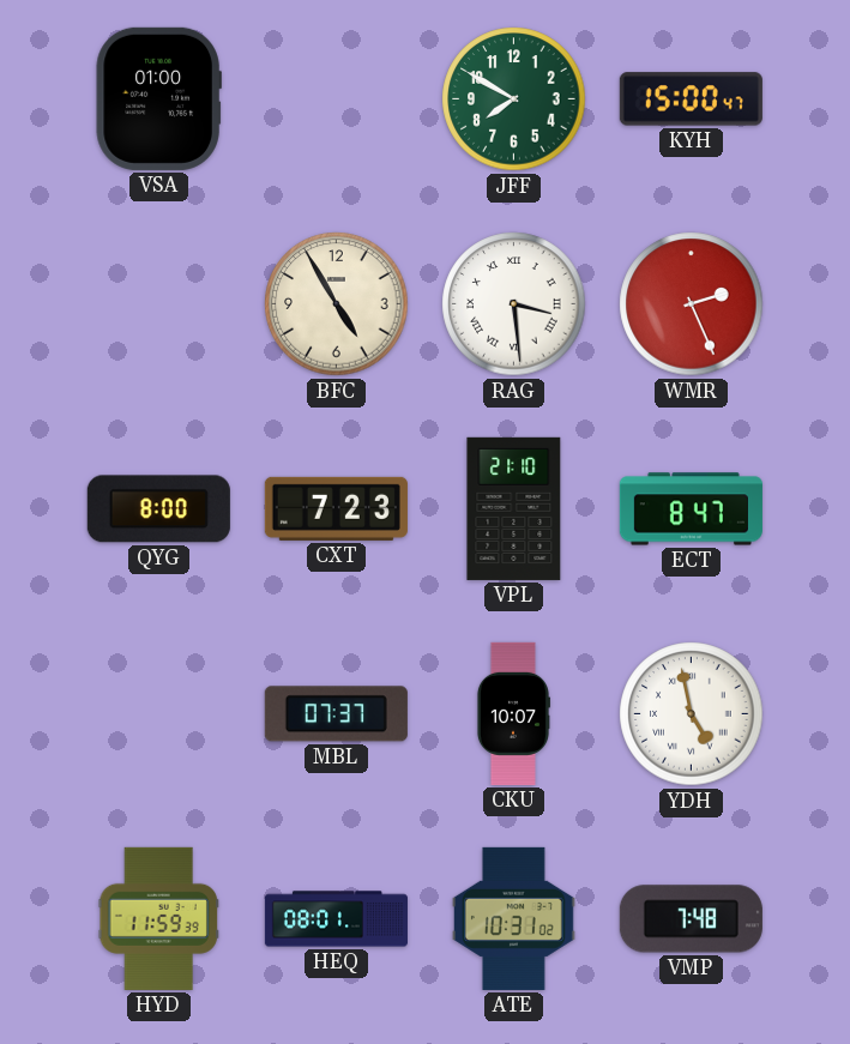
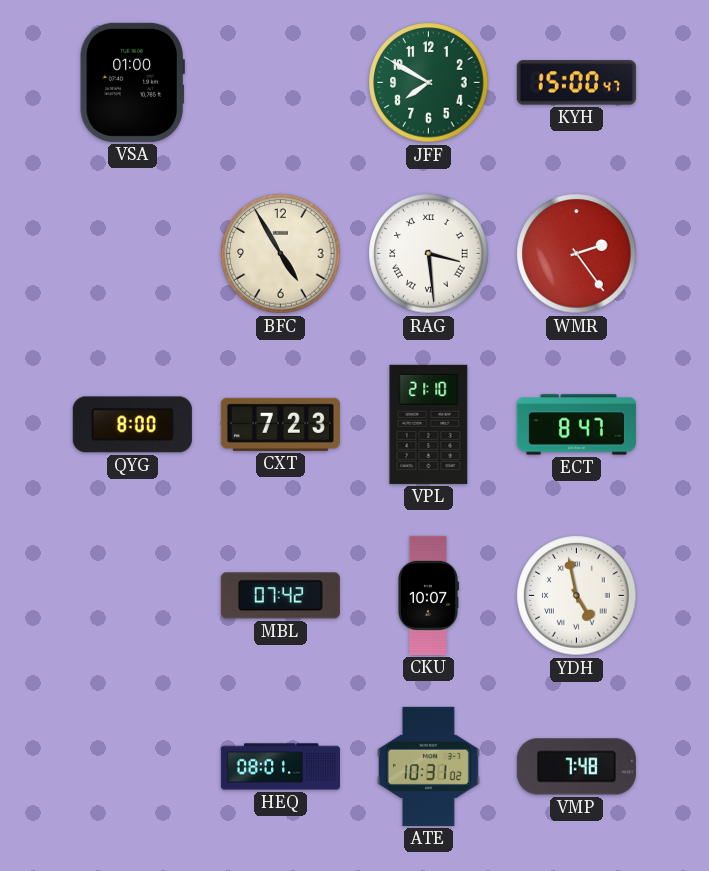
WMR: 2:26 -> 2:24 (577, 254)
MBL: 07:37 -> 07:42 (280, 596)
HYD: 11:59 -> none (158, 918)
